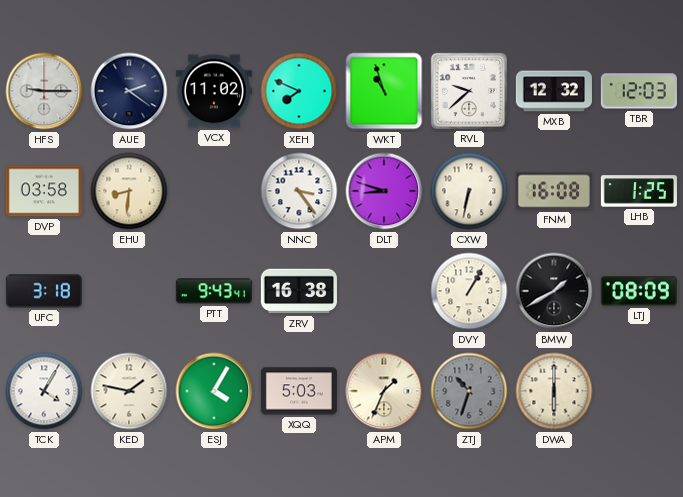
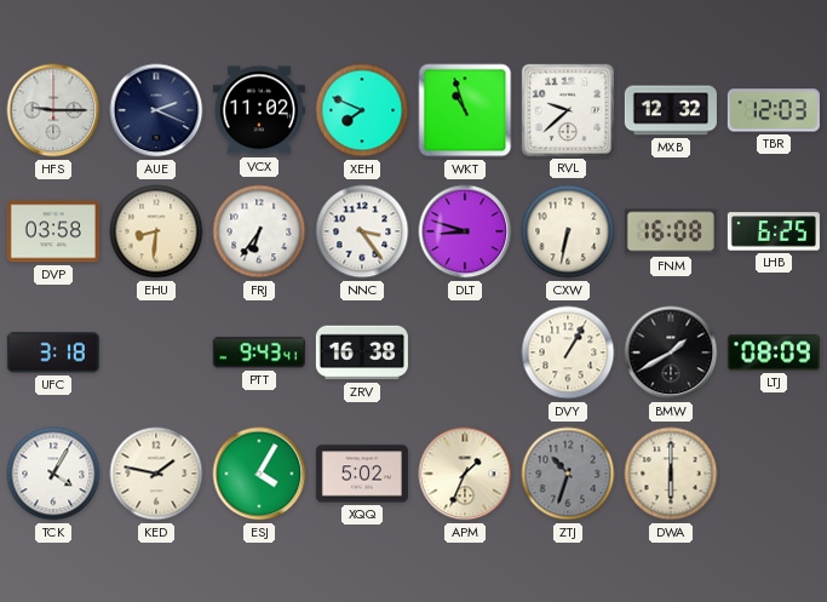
AUE: 2:21 -> 2:19 (156, 110)
FRJ: none -> 6:36 (259, 231)
LHB: 1:25 -> 6:25 (774, 231)
XQQ: 5:03 -> 5:02 (362, 474)
